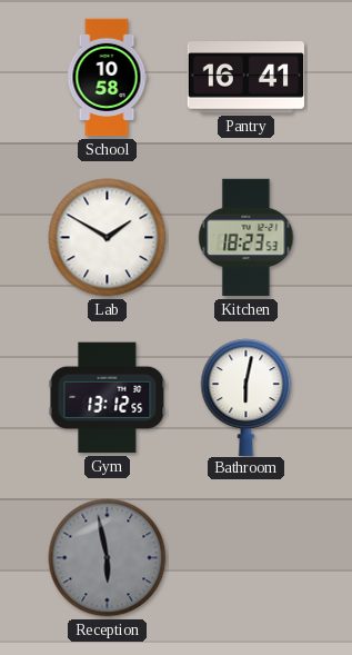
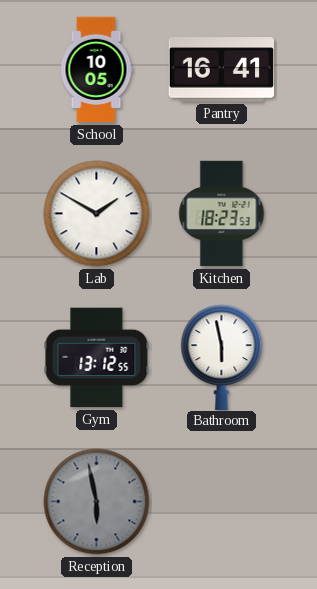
School: 10:58 -> 10:05 (96, 70)
Bathroom: 6:02 -> 5:58 (222, 357)
